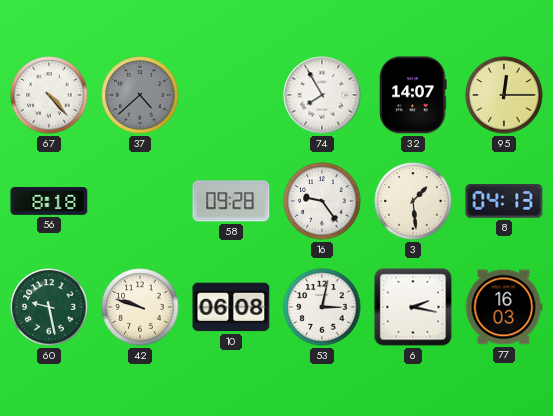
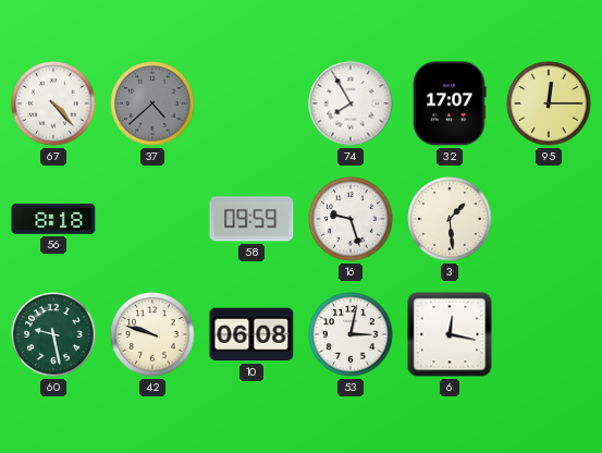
32: 14:07 -> 17:07 (450, 103)
58: 09:28 -> 09:59 (251, 219)
16: 9:24 -> 9:27 (351, 219)
8: 04:13 -> none (504, 201)
6: 2:17 -> 12:17 (450, 334)
77: 16:03 -> none (504, 307)
